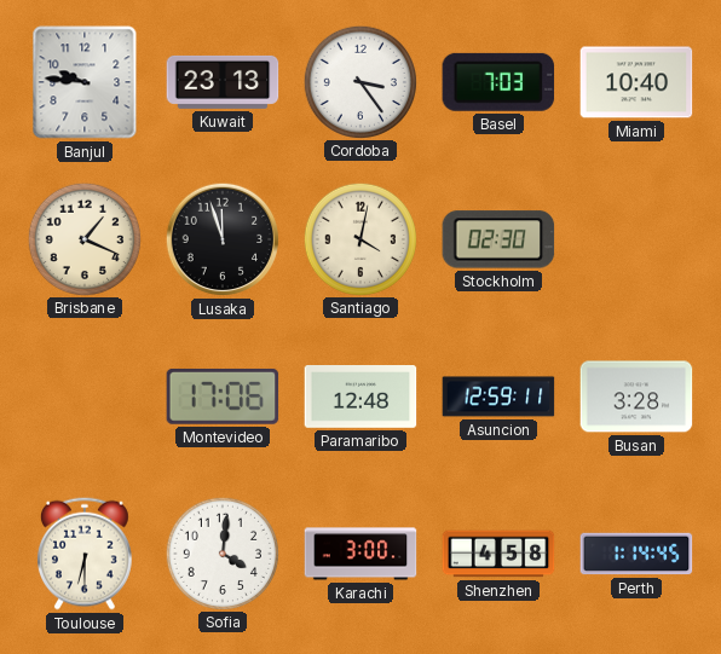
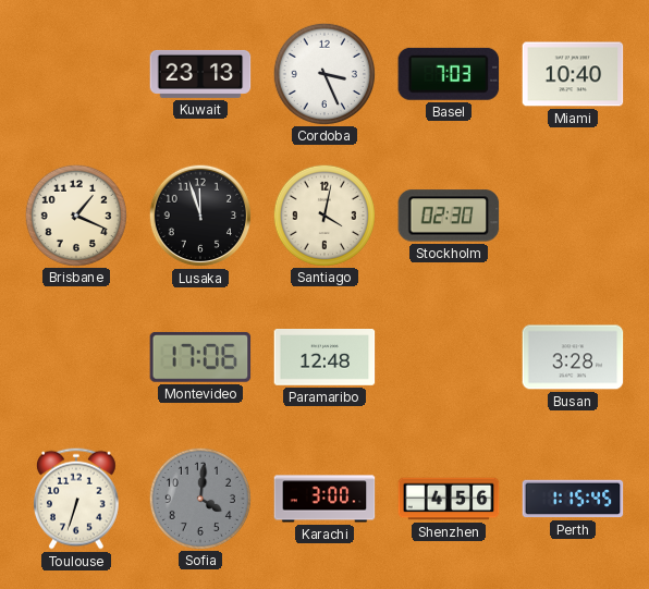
Banjul: 9:46 -> none (85, 82)
Cordoba: 3:24 -> 3:26 (323, 73)
Asuncion: 12:59 -> none (498, 397)
Toulouse: 6:30 -> 6:33 (76, 499)
Sofia dial: white -> grey (199, 498)
Shenzhen: 4:58 -> 4:56 (449, 499)
Perth: 1:14 -> 1:15 (573, 499)
